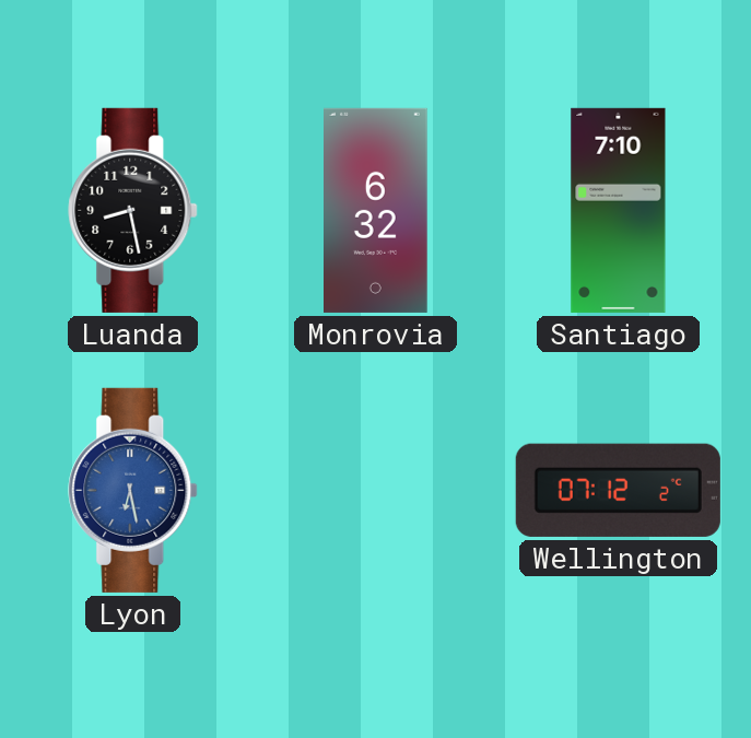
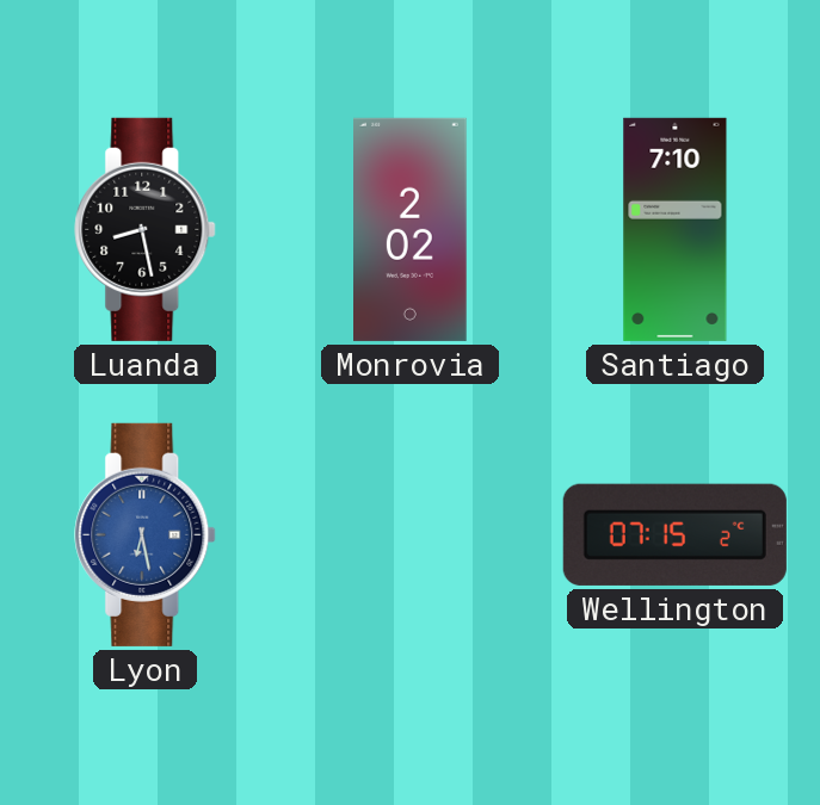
Monrovia: 6:32 -> 2:02 (411, 229)
Wellington: 07:12 -> 07:15 (674, 534)
